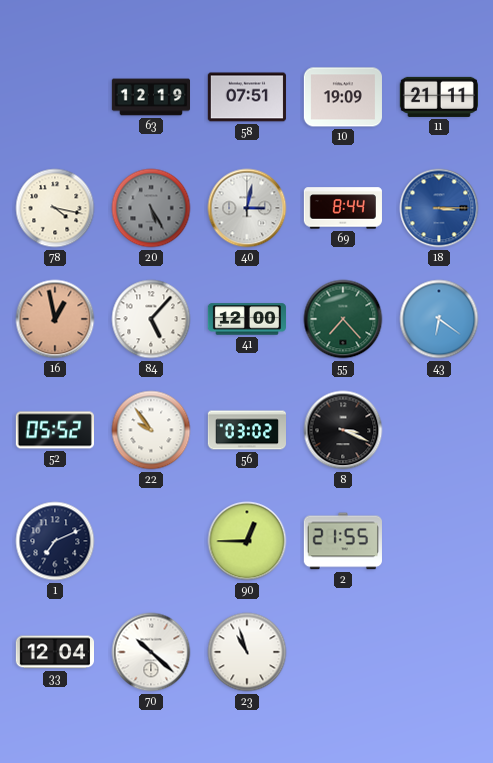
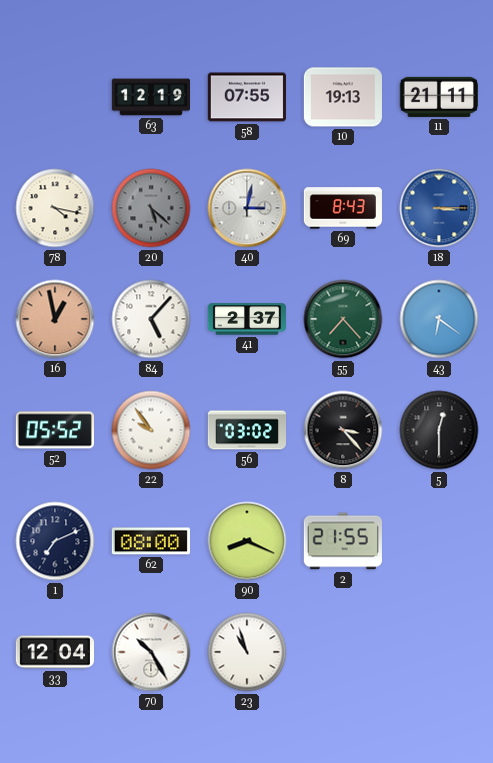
58: 07:51 -> 07:55 (247, 97)
10: 19:09 -> 19:13 (342, 97)
20: 5:25 -> 5:22 (151, 208)
69: 8:44 -> 8:43 (342, 208)
41: 12:00 -> 2:37 (246, 319)
8: 3:19 -> 3:23 (343, 430)
5: none -> 12:30 (439, 430)
62: none -> 08:00 (151, 541)
90: 12:45 -> 8:19 (247, 541)
70: 10:22 -> 10:25 (151, 652)
